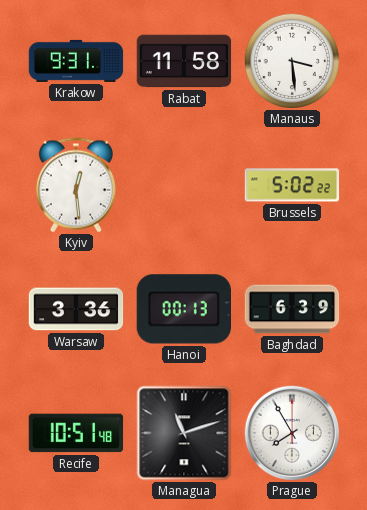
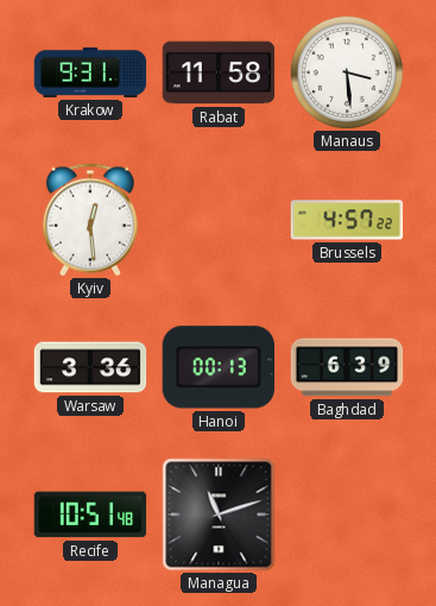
Brussels: 5:02 -> 4:57 (347, 220)
Prague: 7:55 -> none (292, 433)
